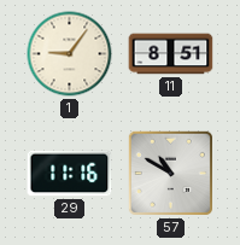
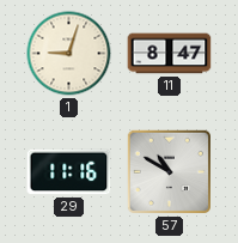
1: 9:06 -> 9:03 (69, 54)
11: 8:51 -> 8:47 (170, 54)
